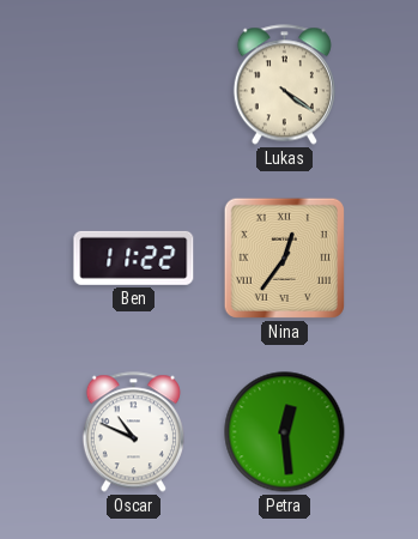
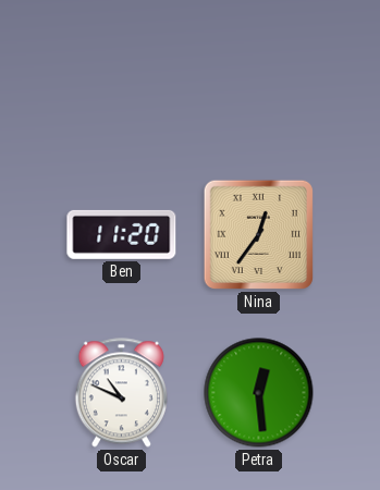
Lukas: 4:21 -> none (284, 85)
Ben: 11:22 -> 11:20 (122, 234)
